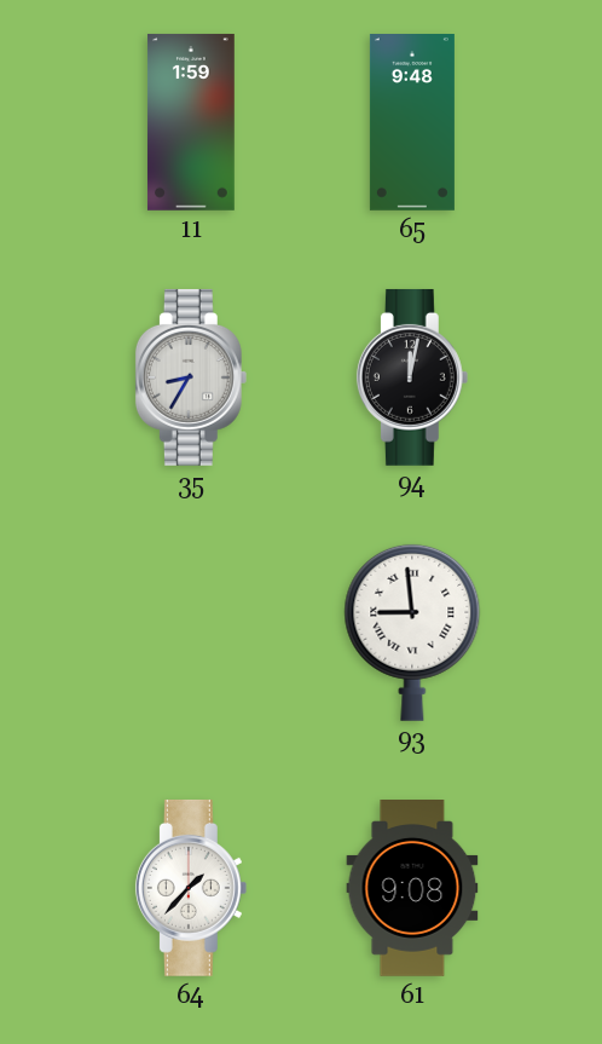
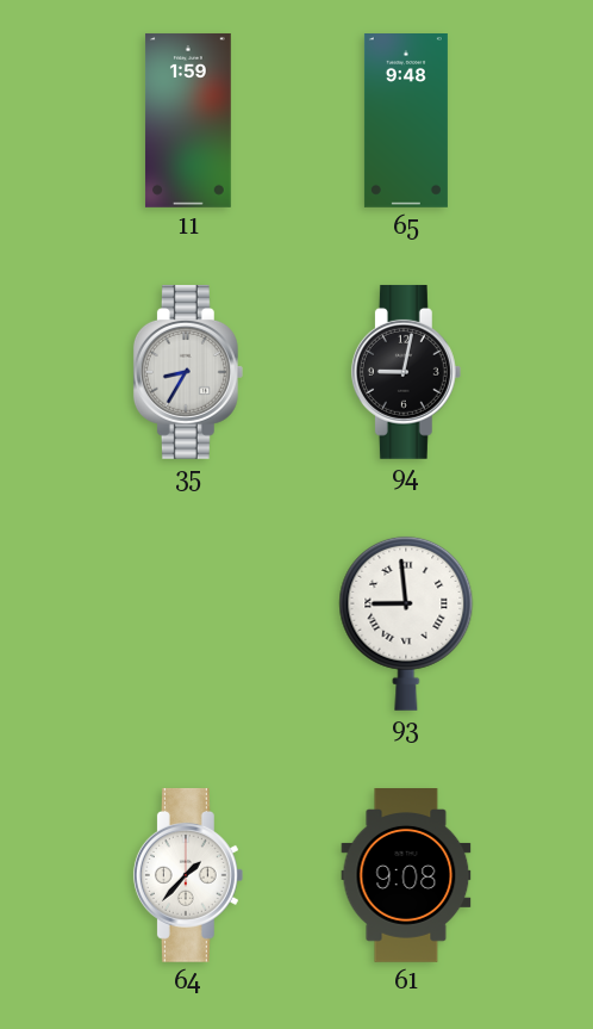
94: 12:02 -> 9:02 (406, 372)
